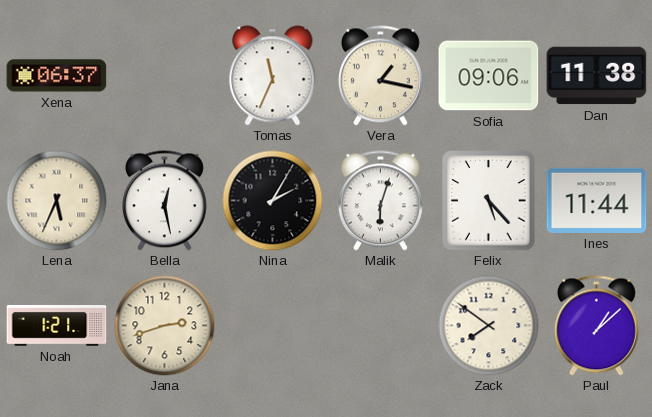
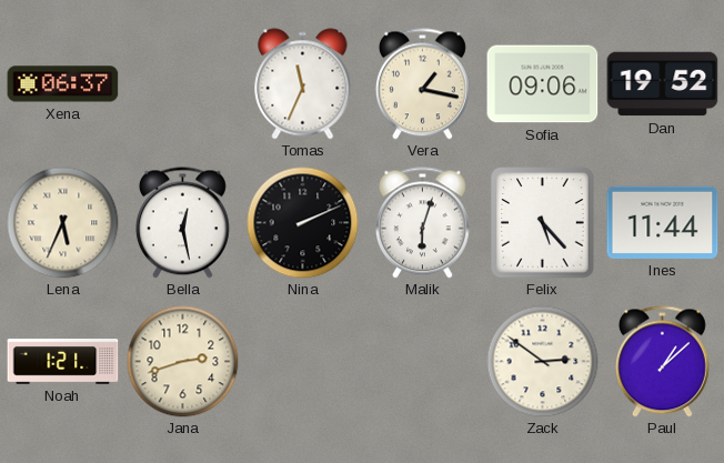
Dan: 11:38 -> 19:52 (663, 84)
Nina: 2:05 -> 2:11 (303, 223)
Zack: 7:51 -> 2:51 (543, 362)
